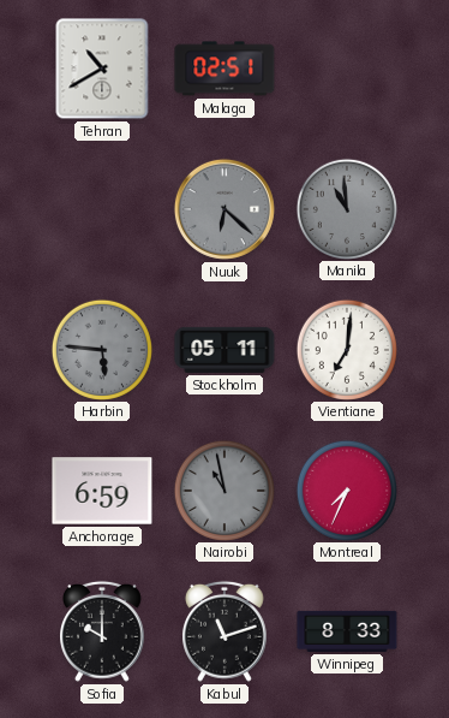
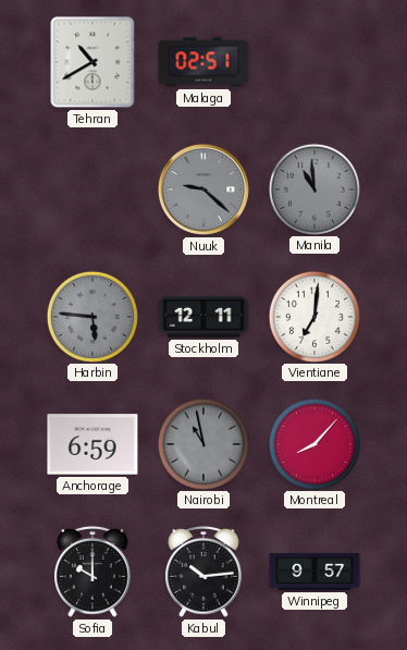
Nuuk: 6:22 -> 9:22 (203, 189)
Stockholm: 05:11 -> 12:11 (203, 317)
Montreal: 7:34 -> 8:07 (313, 443)
Kabul: 11:12 -> 10:14 (205, 572)
Winnipeg: 8:33 -> 9:57 (314, 572)
